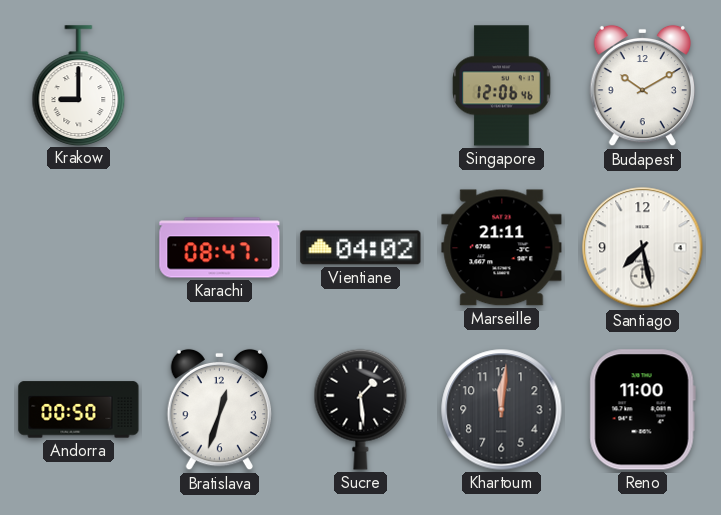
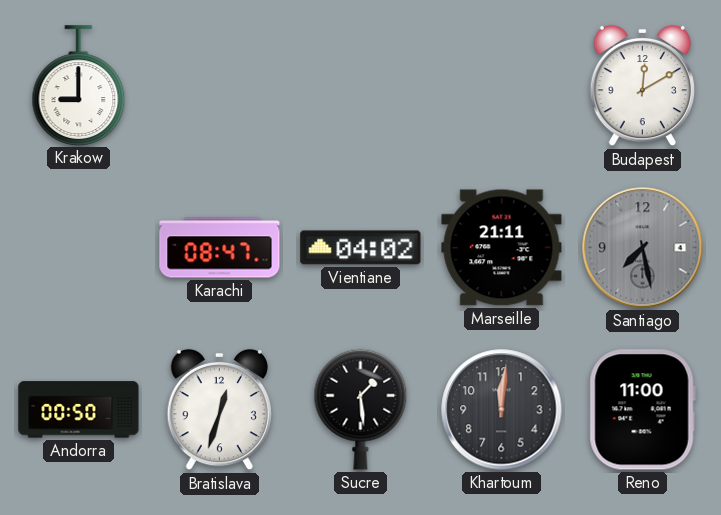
Singapore: 12:06 -> none (502, 86)
Budapest: 10:10 -> 12:10 (642, 86)
Santiago dial: white -> grey (643, 248)
